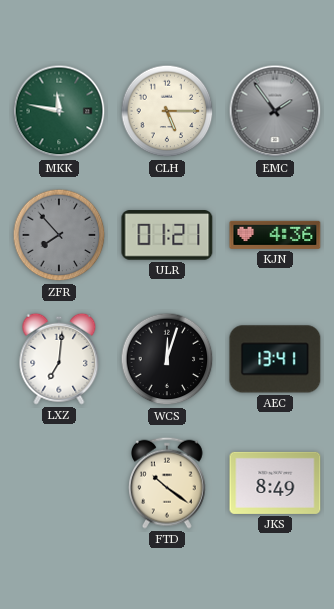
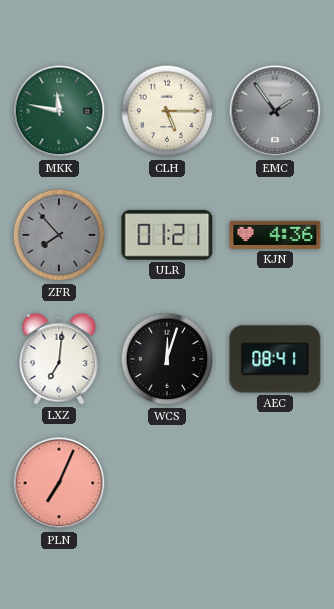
AEC: 13:41 -> 08:41 (275, 359)
PLN: none -> 7:04 (59, 483)
FTD: 10:21 -> none (168, 483)
JKS: 8:49 -> none (275, 483)
